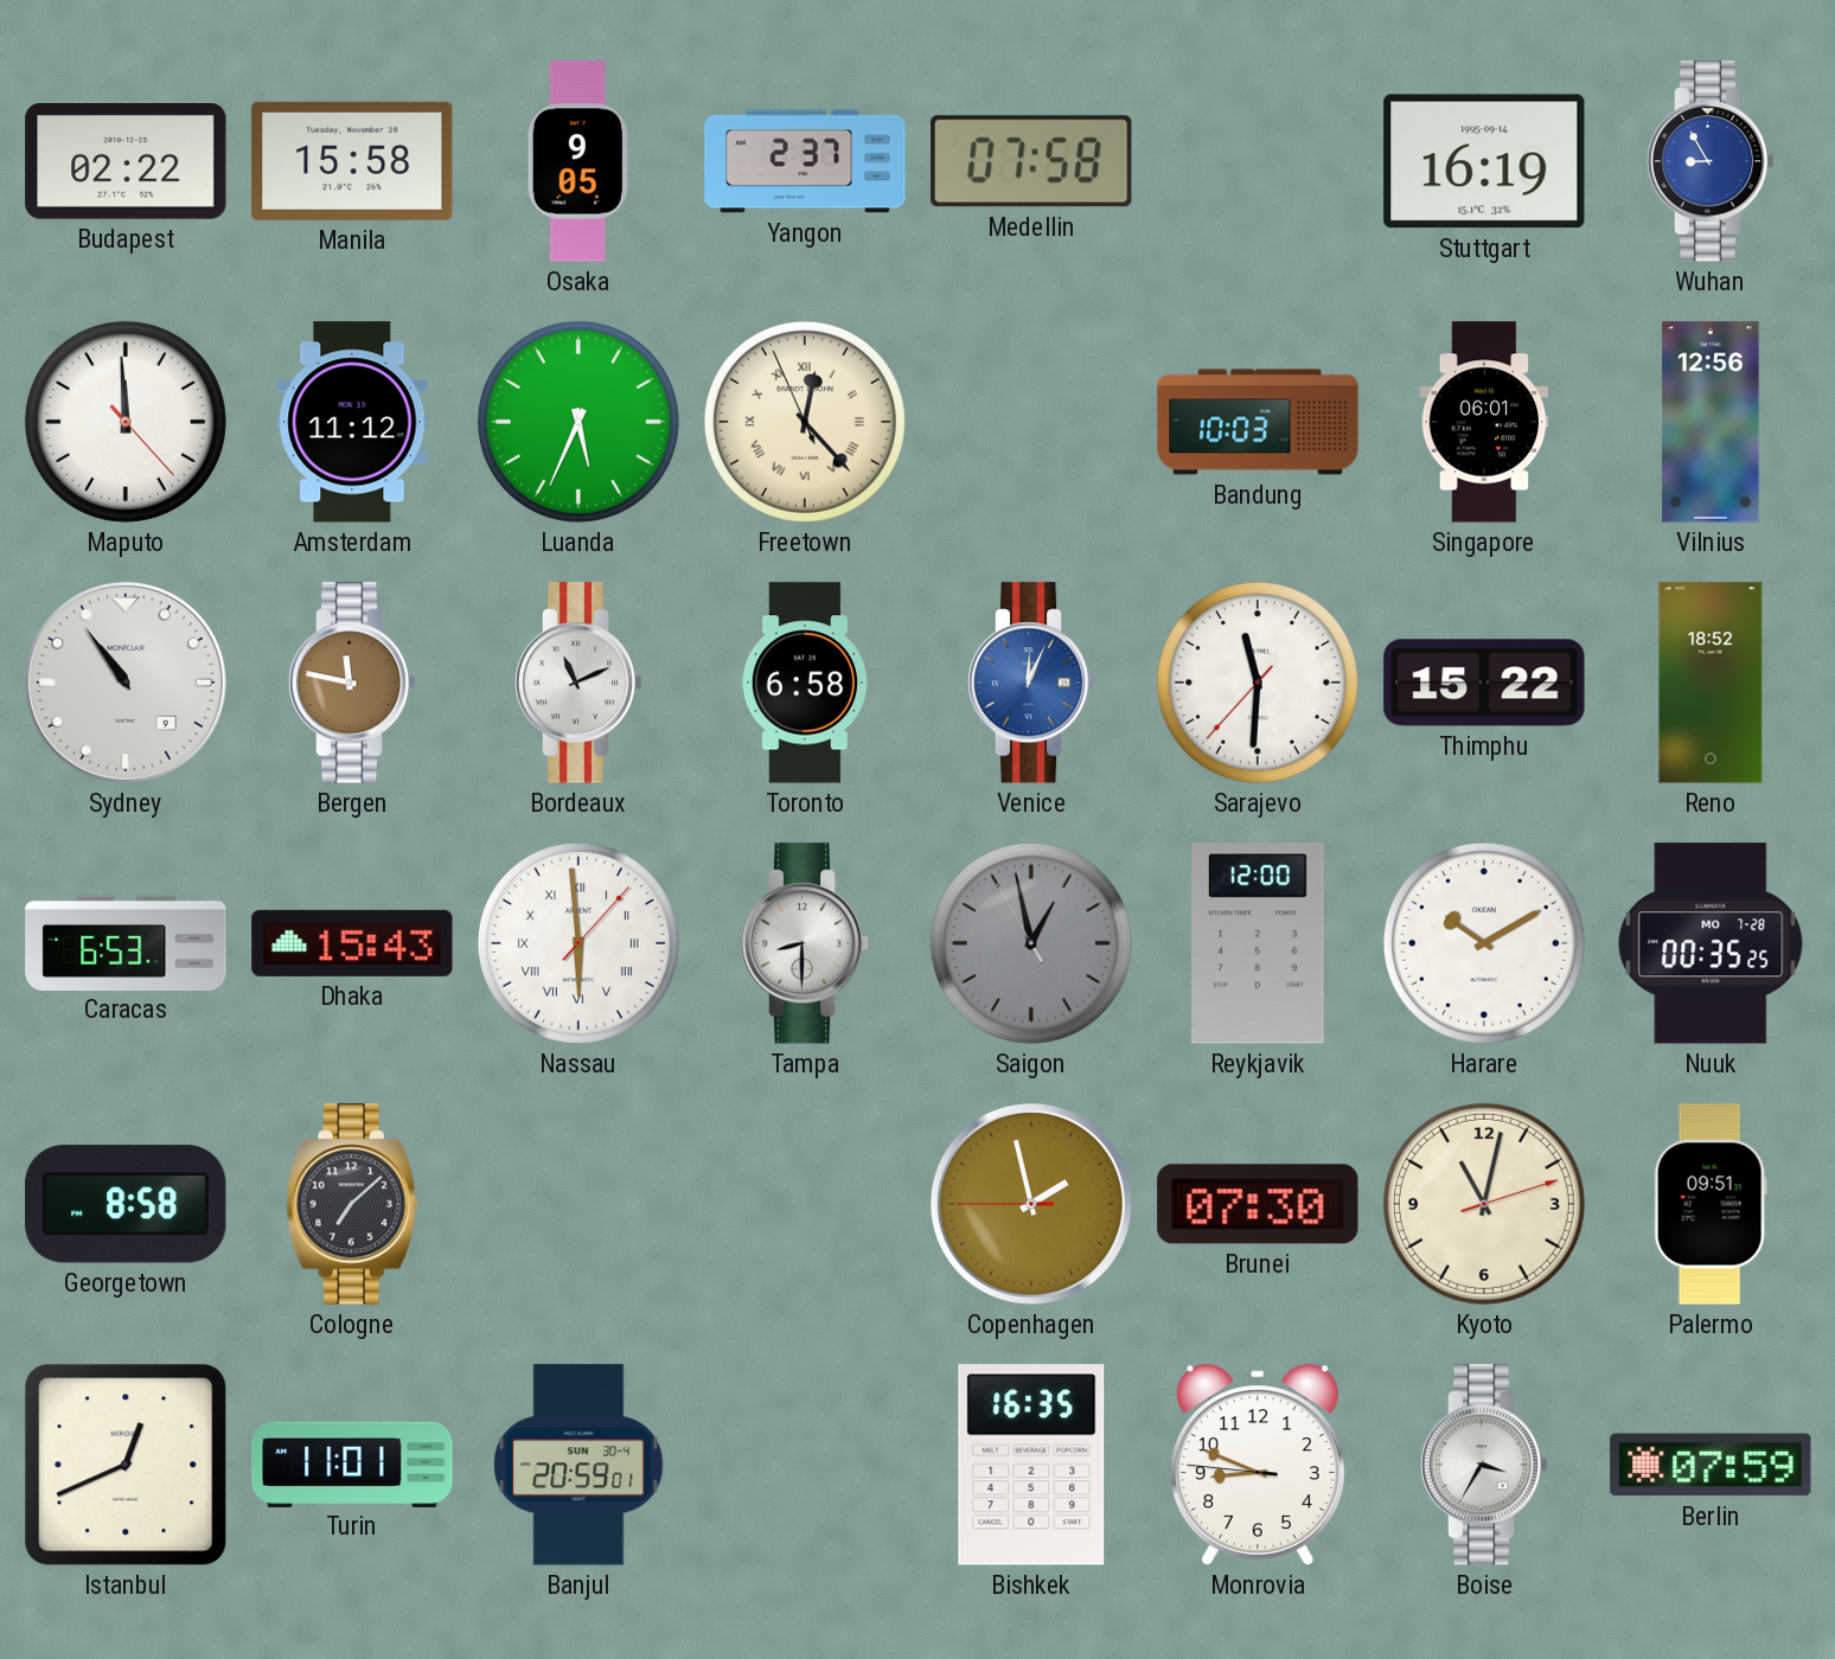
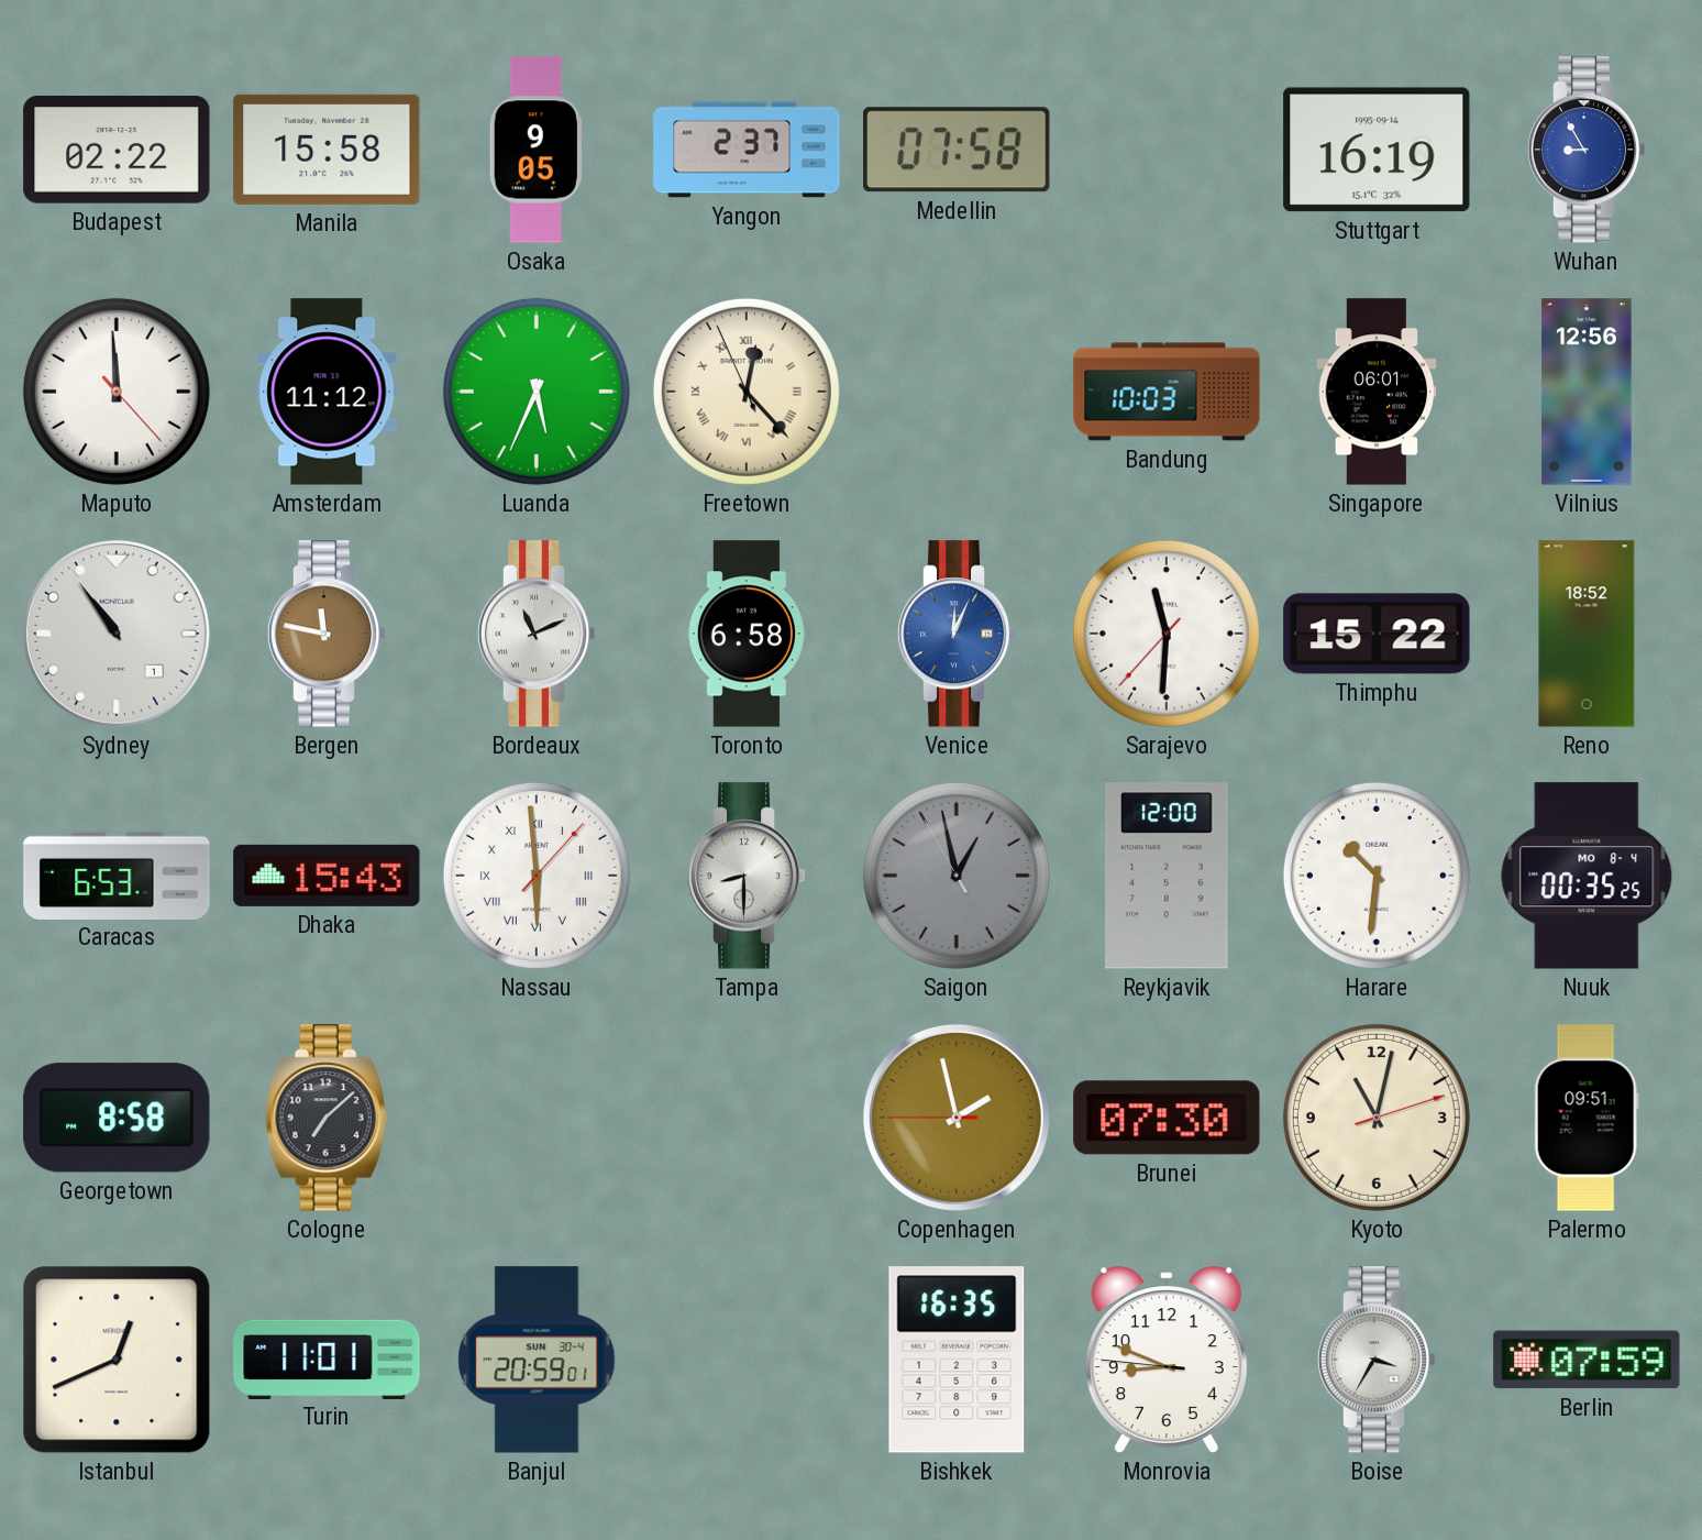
Sydney date: 9 -> 1 (117, 634)
Harare: 10:10 -> 10:31 (1377, 876)
Nuuk date: MO 7-28 -> MO 8-4 (1587, 876)
